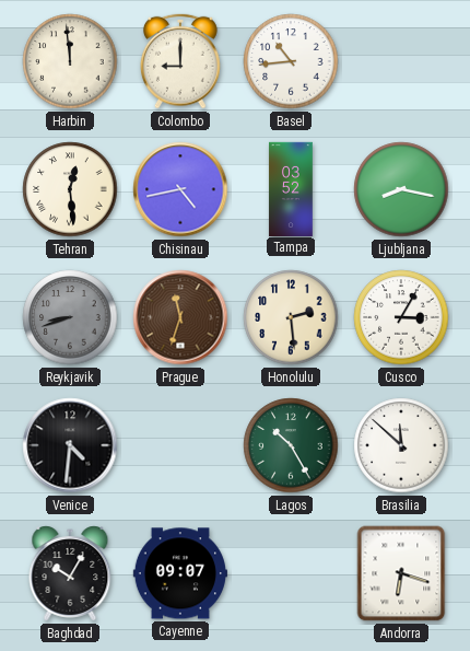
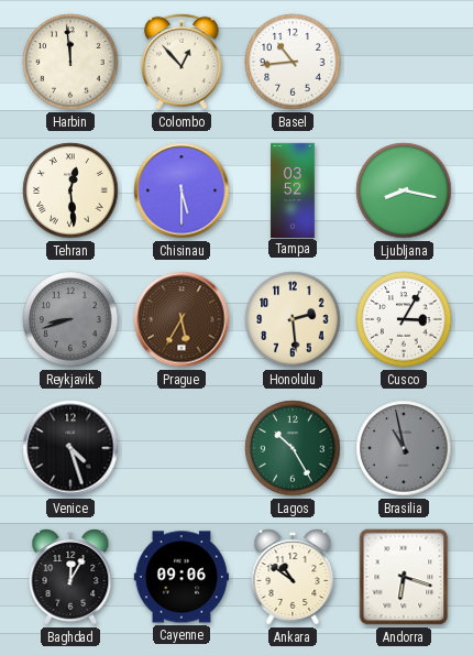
Colombo: 9:00 -> 12:53 (183, 62)
Chisinau: 4:43 -> 5:30 (182, 190)
Prague: 11:33 -> 5:35 (182, 319)
Venice: 4:31 -> 4:27 (70, 448)
Brasilia: 11:52 -> 10:58 (404, 448)
Brasilia dial: white -> grey (404, 448)
Baghdad: 10:05 -> 12:05 (70, 577)
Cayenne: 09:07 -> 09:06 (182, 577)
Ankara: none -> 10:51 (293, 577)
